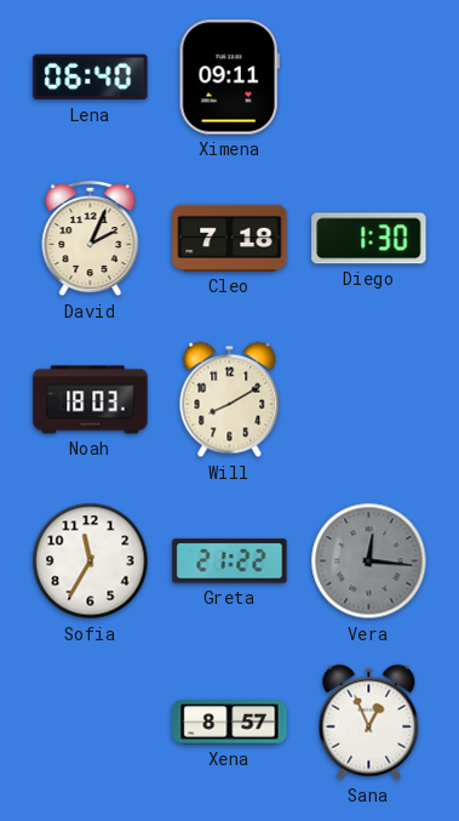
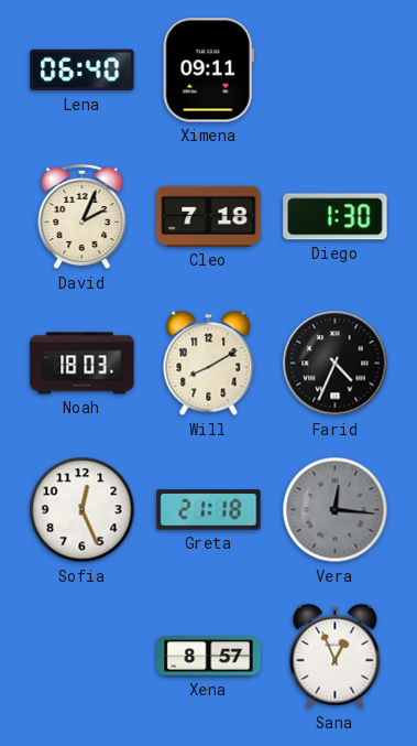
Farid: none -> 4:34 (336, 364)
Sofia: 11:35 -> 12:26 (83, 510)
Greta: 21:22 -> 21:18 (209, 510)
